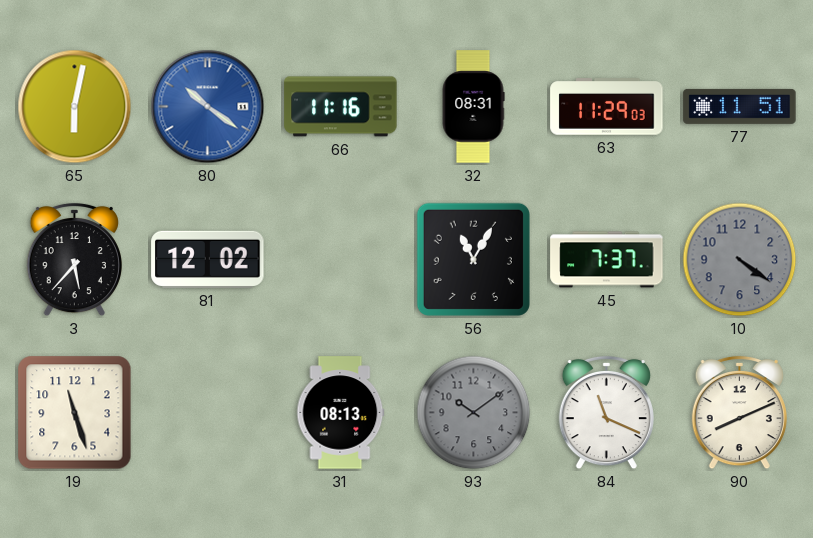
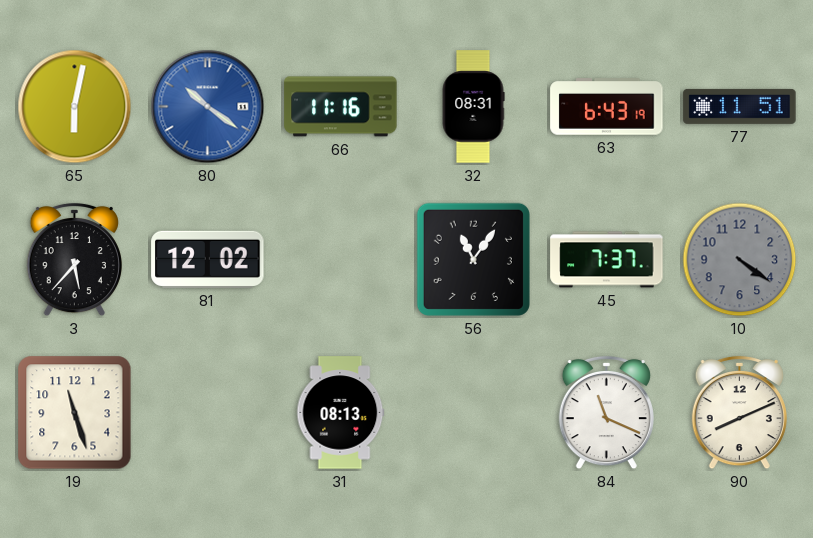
63: 11:29 -> 6:43 (607, 107)
56: 11:05 -> 11:06 (473, 259)
93: 10:09 -> none (474, 413)
